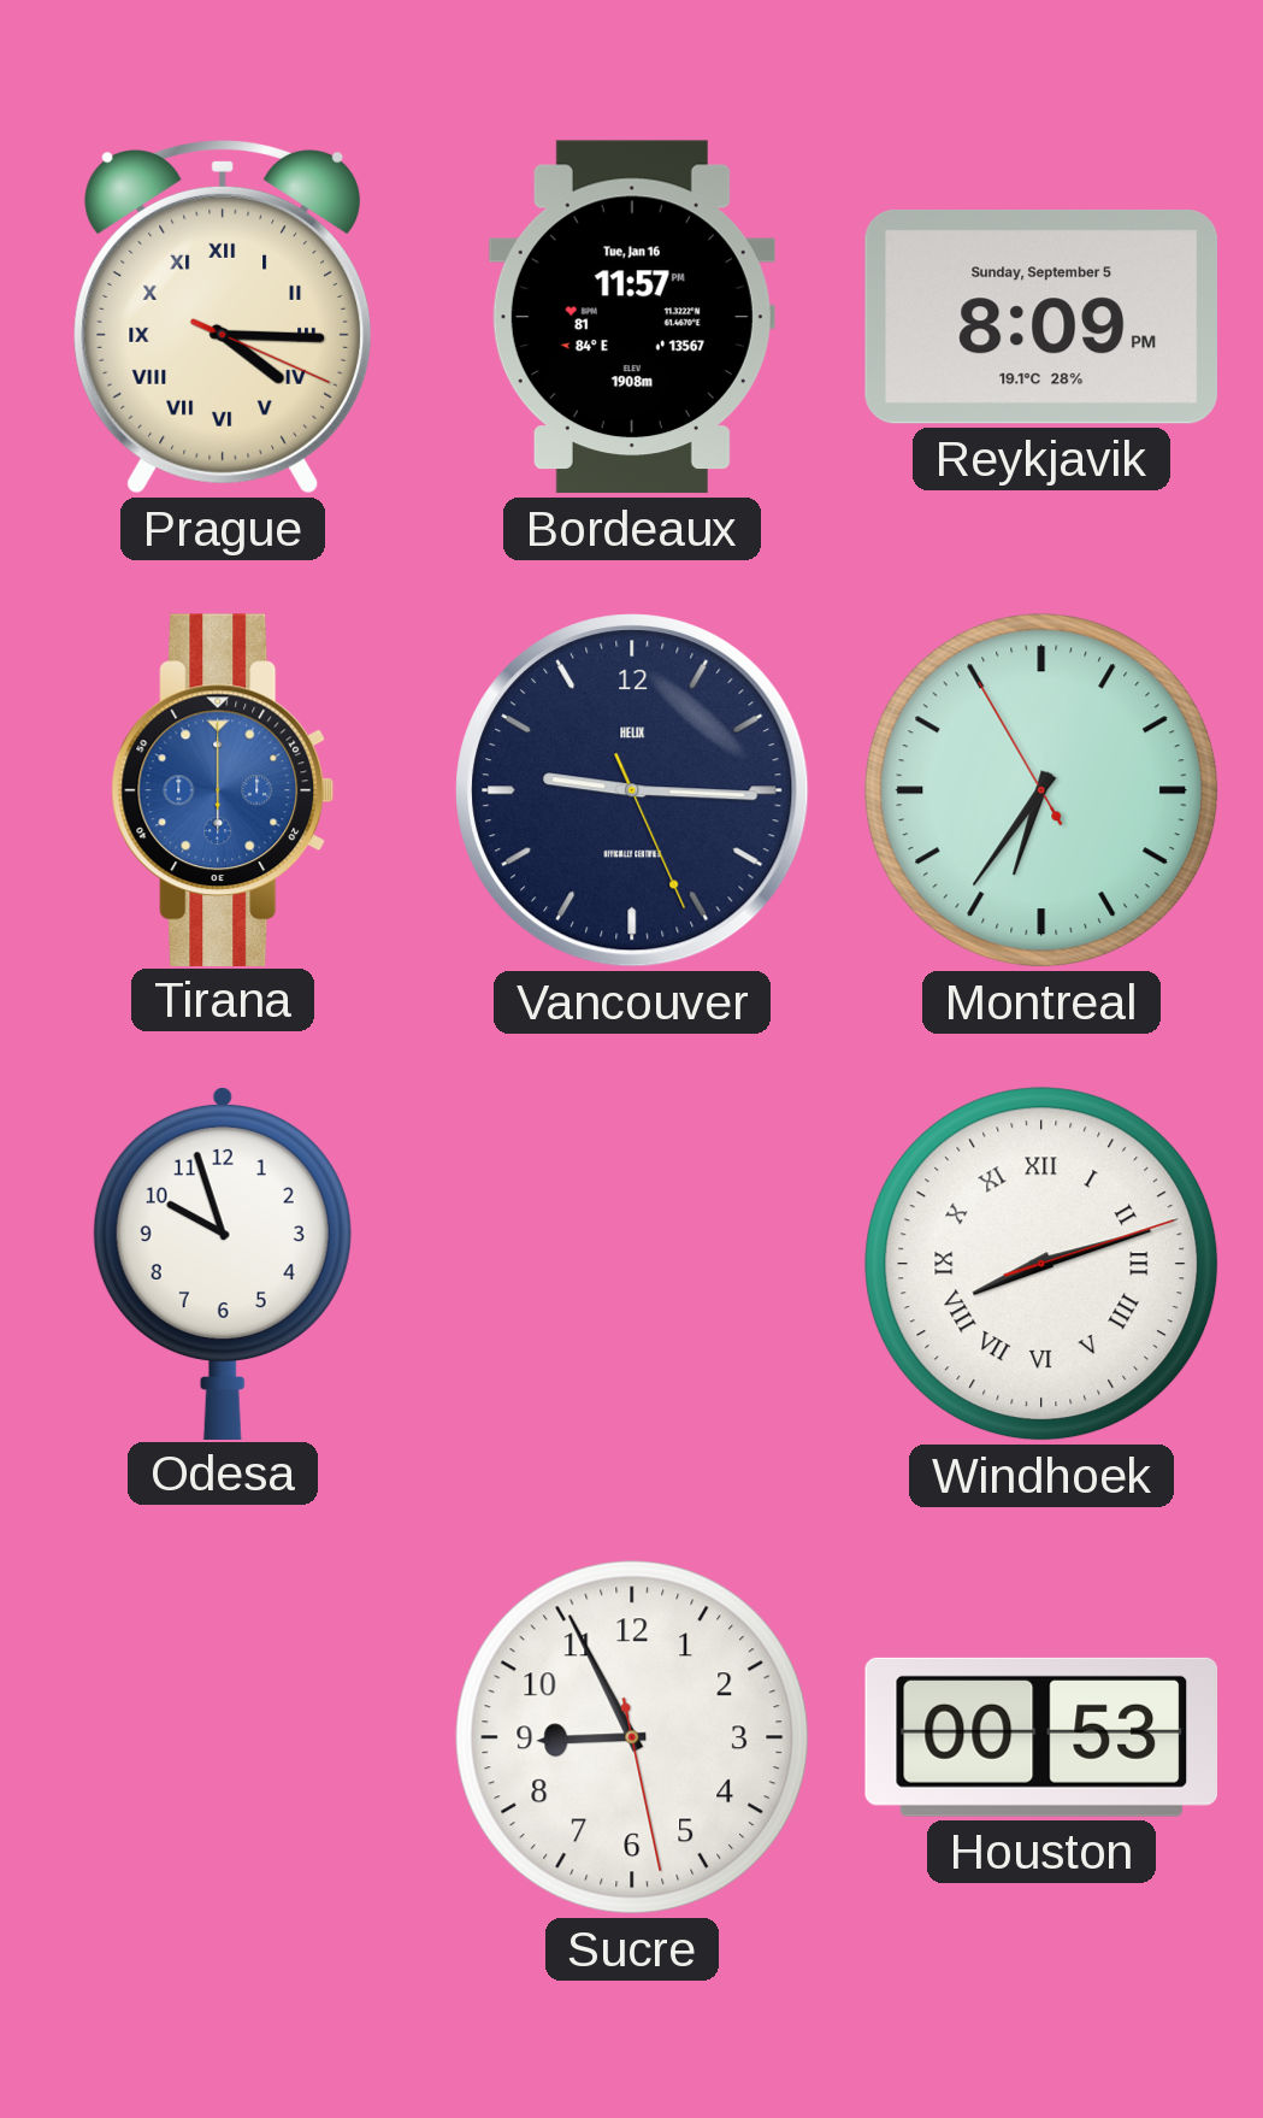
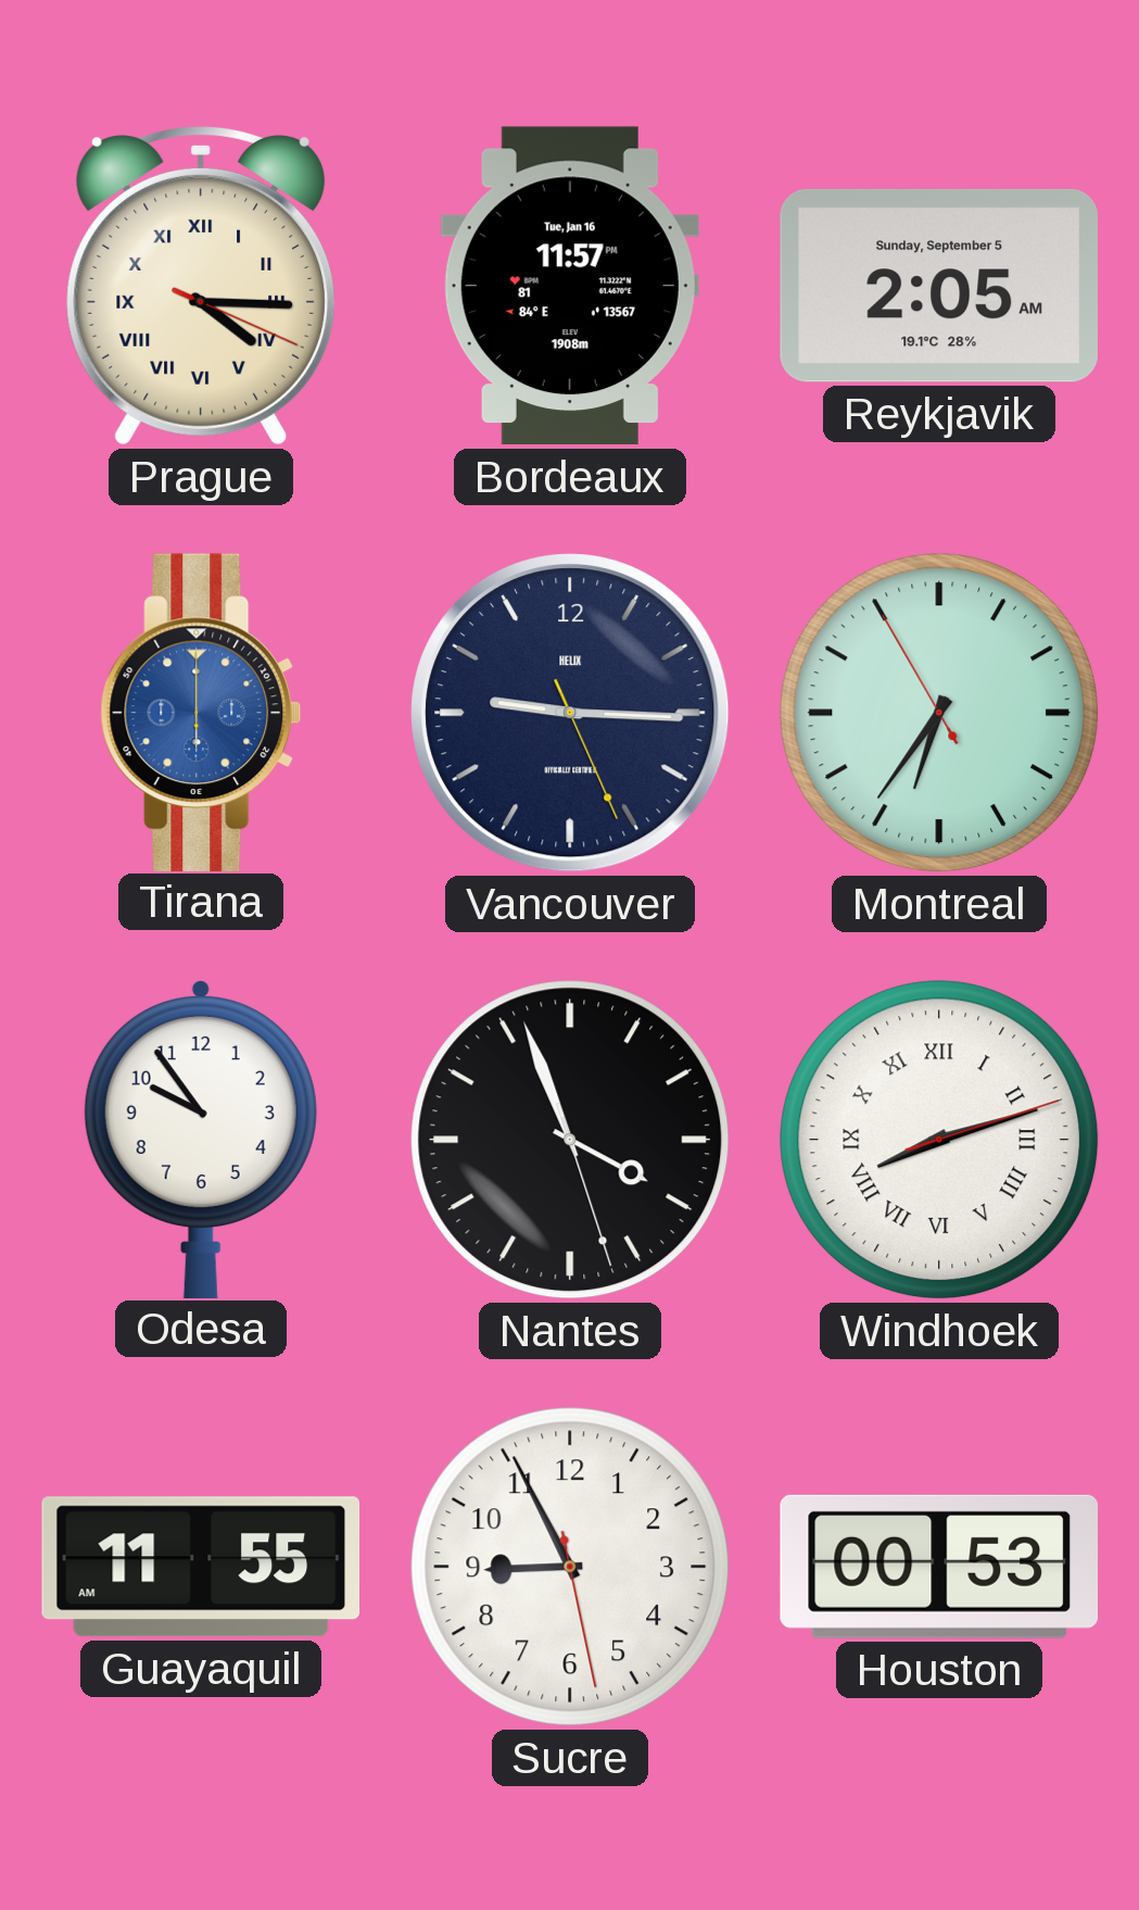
Reykjavik: 8:09 -> 2:05 (939, 286)
Odesa: 9:57 -> 9:54 (201, 1139)
Nantes: none -> 3:56 (570, 1140)
Guayaquil: none -> 11:55 (200, 1567)
